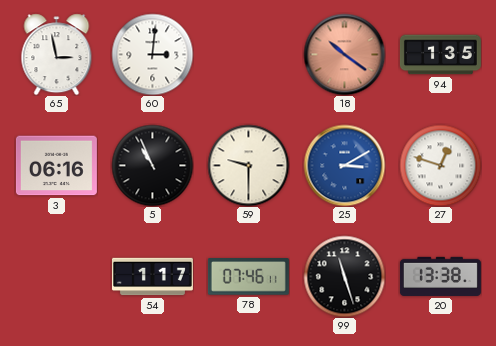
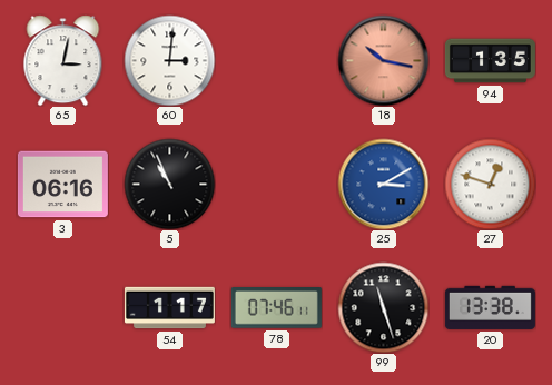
65: 2:58 -> 3:02 (63, 60)
18: 10:21 -> 10:17 (383, 60)
59: 9:30 -> none (248, 165)
